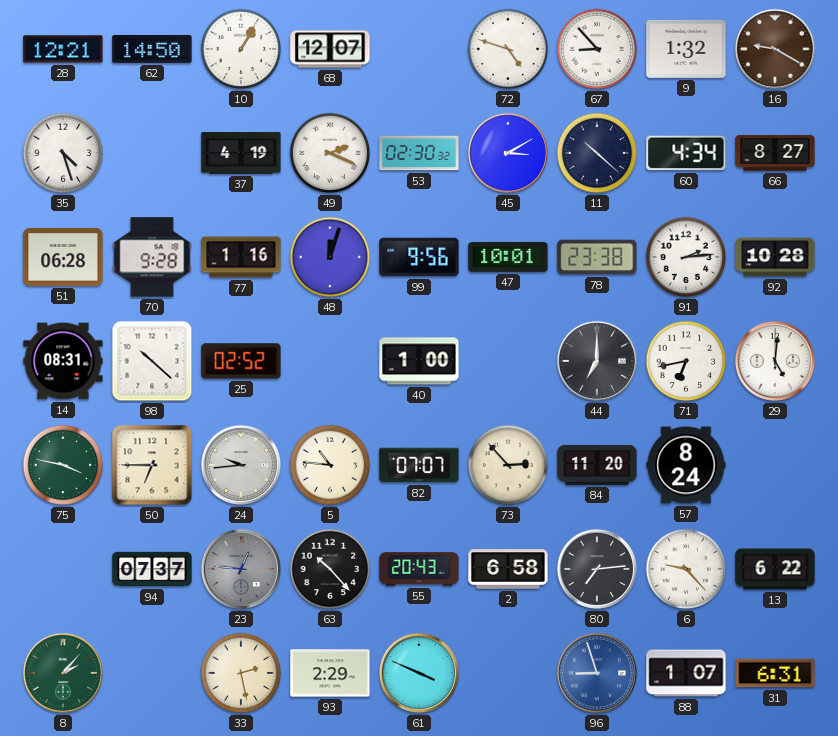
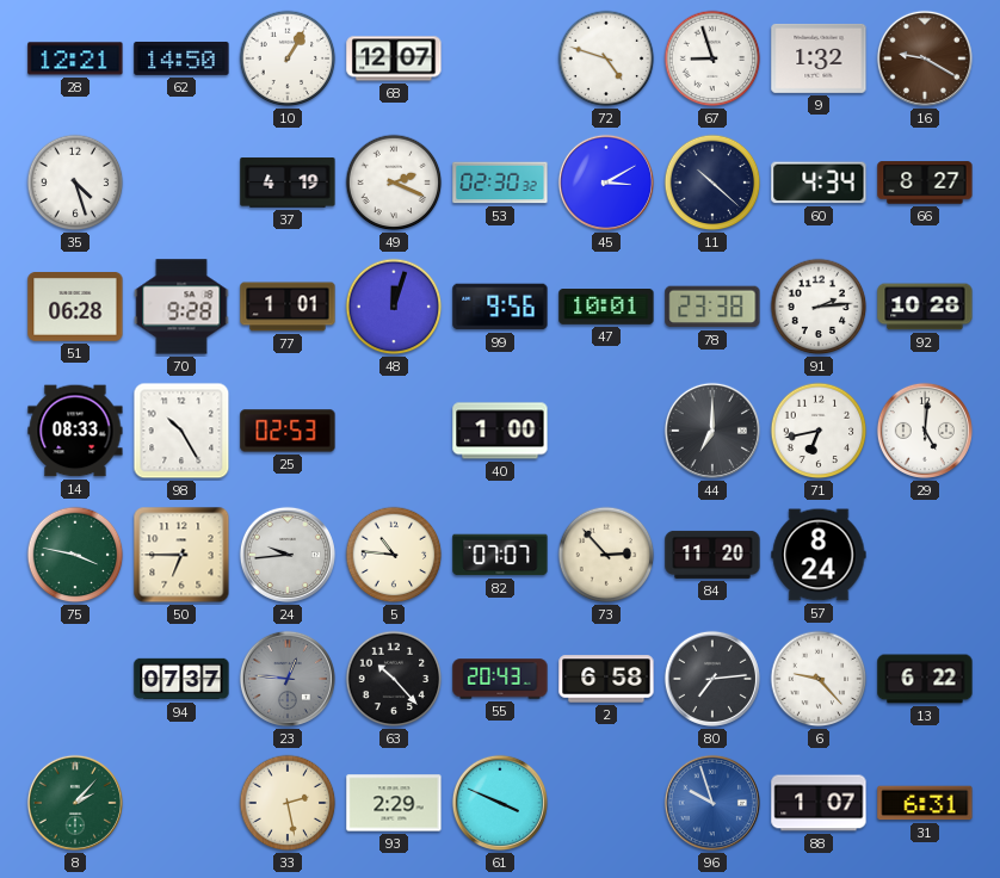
67: 8:53 -> 8:57 (712, 58)
77: 1:16 -> 1:01 (288, 307)
14: 08:31 -> 08:33 (75, 431)
98: 10:22 -> 10:25 (181, 431)
25: 02:52 -> 02:53 (288, 431)
96: 8:57 -> 9:57 (712, 803)
